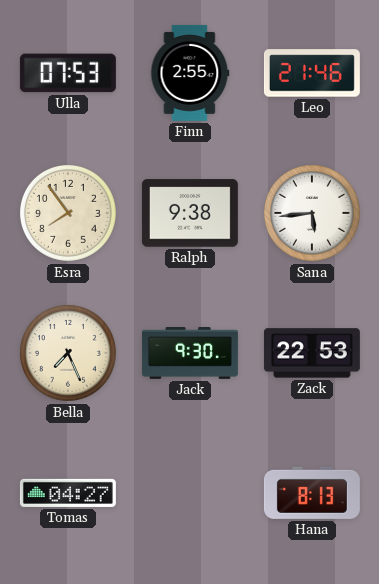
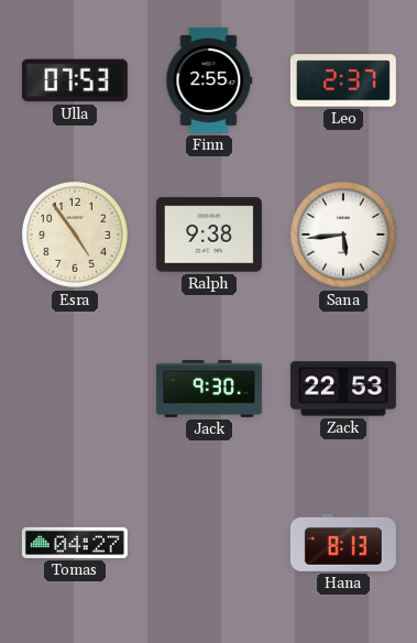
Leo: 21:46 -> 2:37 (343, 80)
Esra: 7:54 -> 4:54 (75, 235)
Bella: 7:26 -> none (68, 353)
